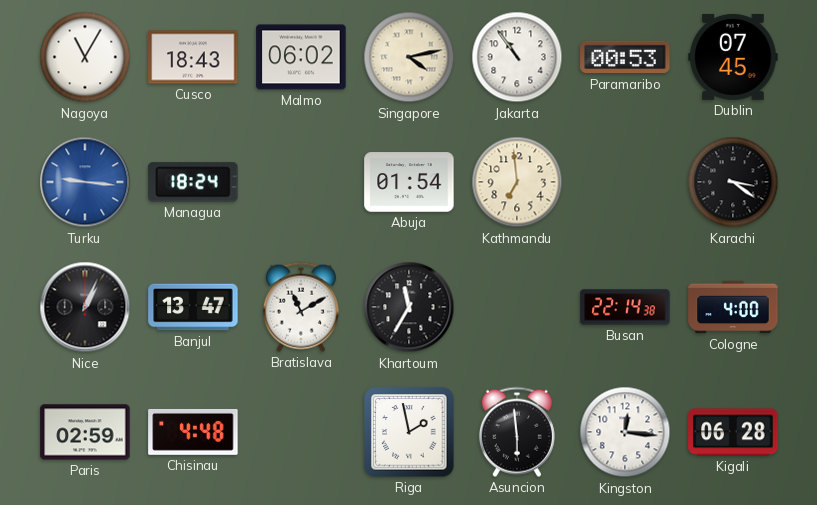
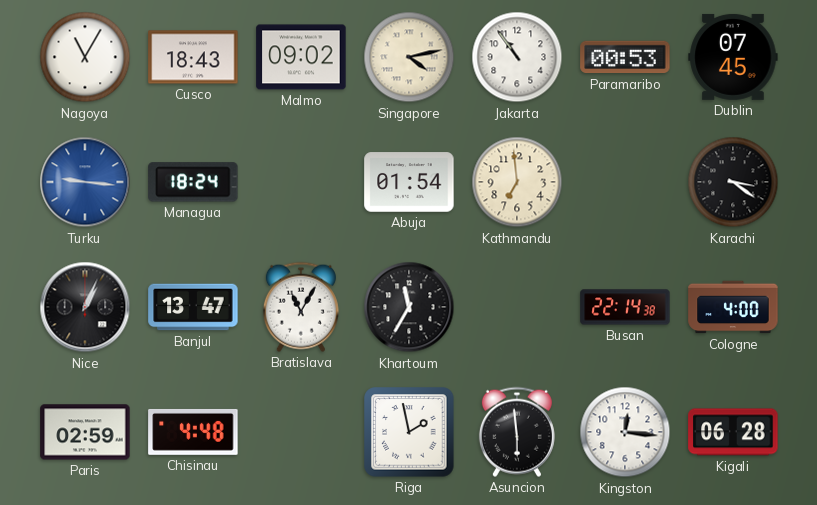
Malmo: 06:02 -> 09:02 (301, 57)
Bratislava: 11:10 -> 11:05 (301, 307)
